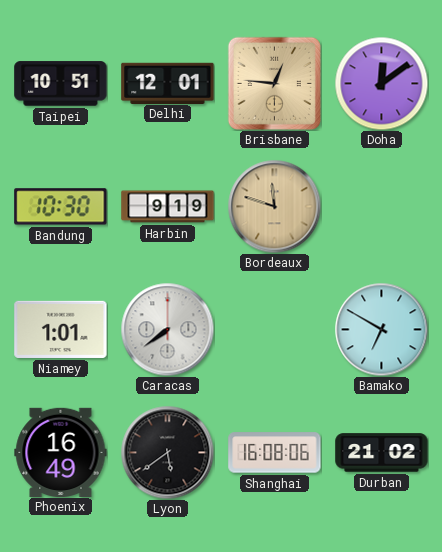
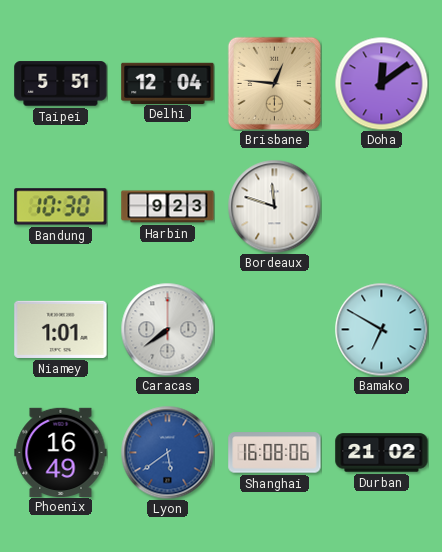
Taipei: 10:51 -> 5:51 (61, 84)
Delhi: 12:01 -> 12:04 (168, 83)
Harbin: 9:19 -> 9:23 (168, 207)
Bordeaux dial: champagne -> white (274, 206)
Lyon dial: black -> blue (167, 452)
